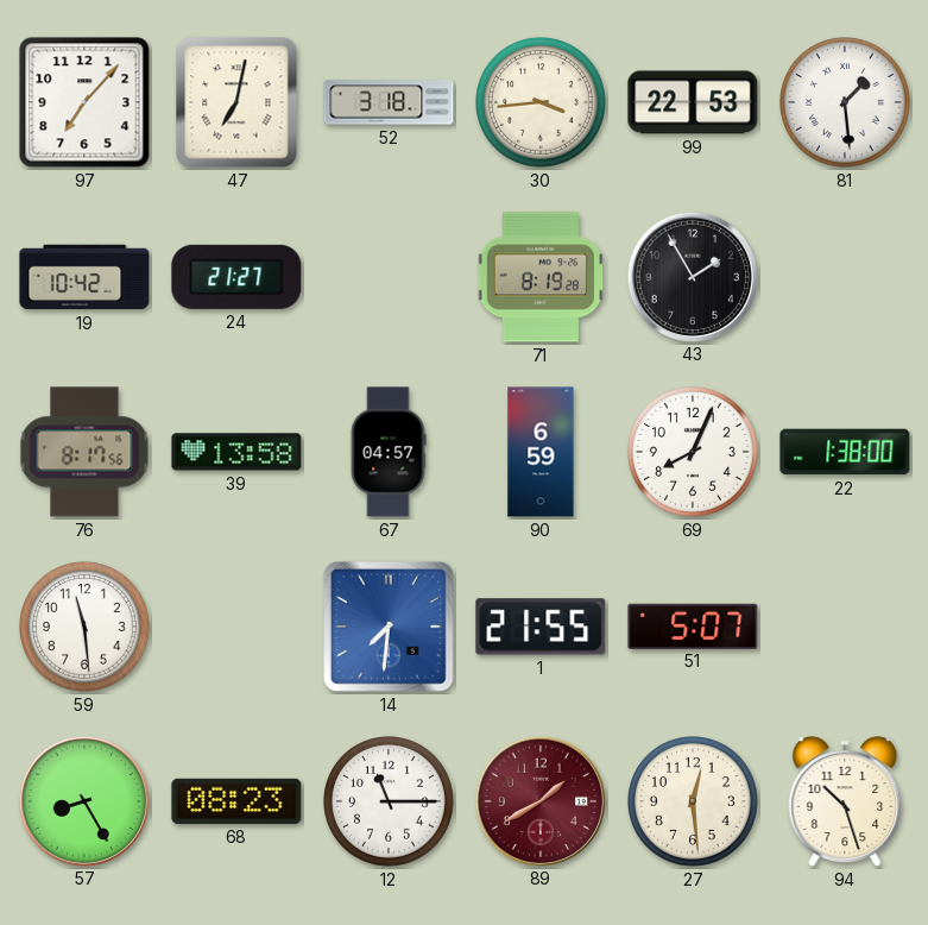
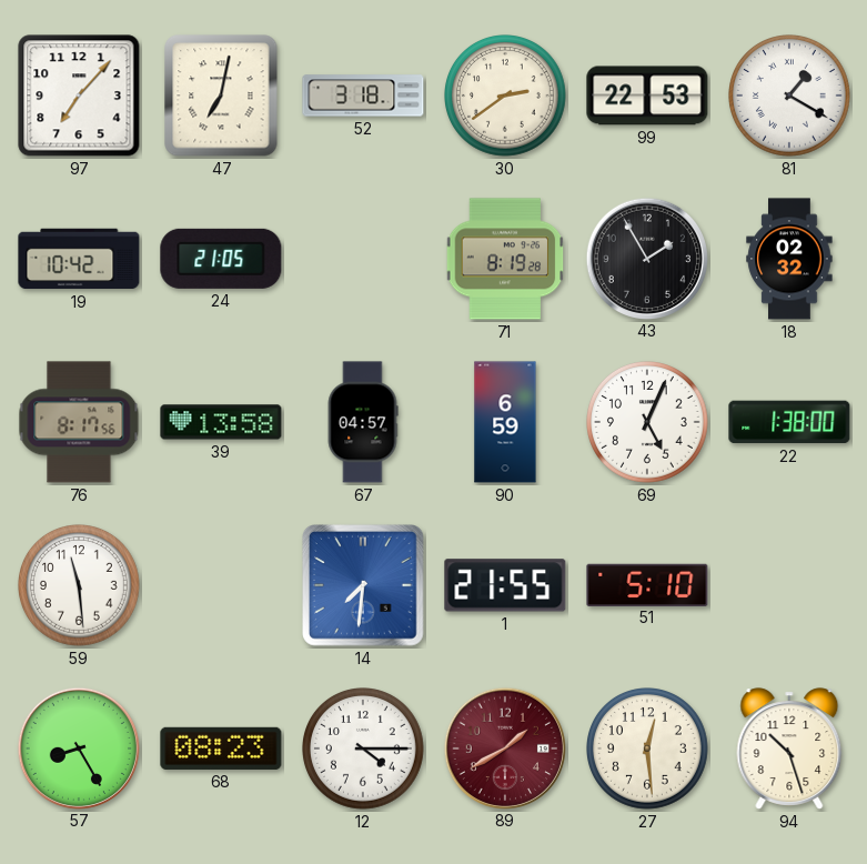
30: 3:44 -> 2:39 (506, 97)
81: 1:29 -> 1:20 (790, 97)
24: 21:27 -> 21:05 (221, 259)
18: none -> 02:32 (789, 259)
69: 8:04 -> 5:04 (648, 423)
51: 5:07 -> 5:10 (647, 584)
12: 11:15 -> 4:15 (364, 750)
